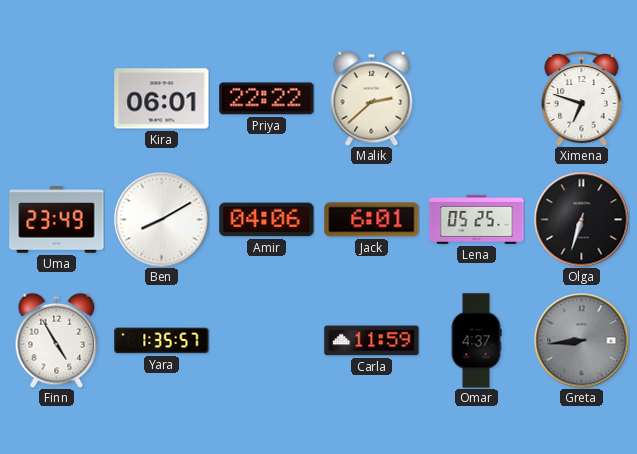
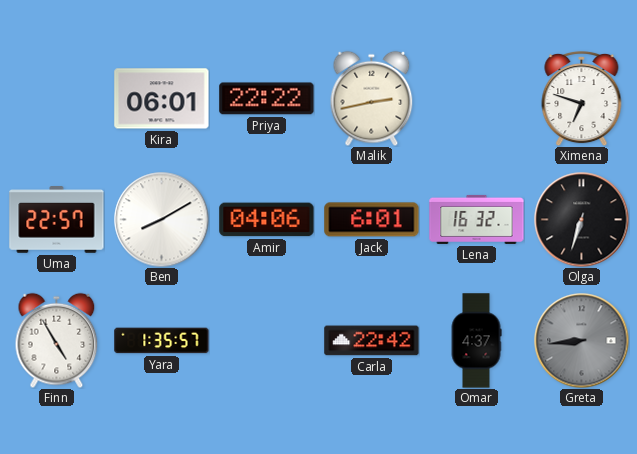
Malik: 2:38 -> 2:43 (372, 98)
Uma: 23:49 -> 22:57 (57, 220)
Lena: 05:25 -> 16:32 (477, 219)
Carla: 11:59 -> 22:42 (372, 341)
